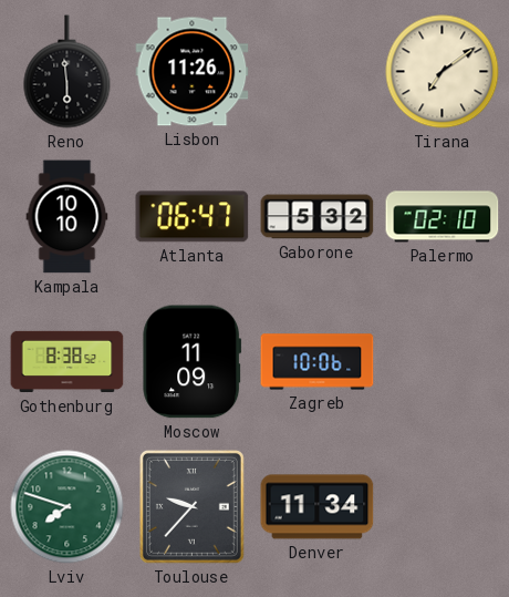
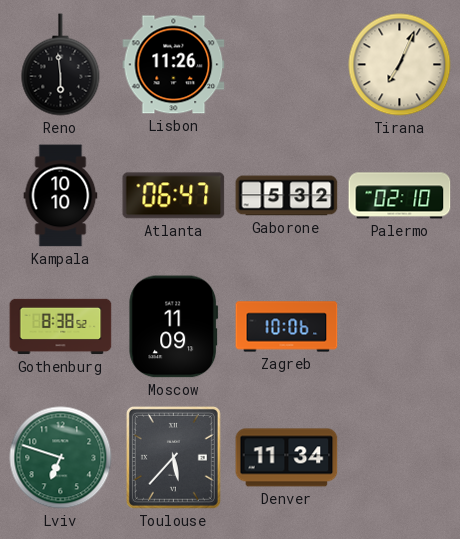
Tirana: 7:09 -> 7:04 (400, 65)
Lviv: 7:48 -> 6:48 (61, 458)
Toulouse: 9:37 -> 5:37 (173, 457)
